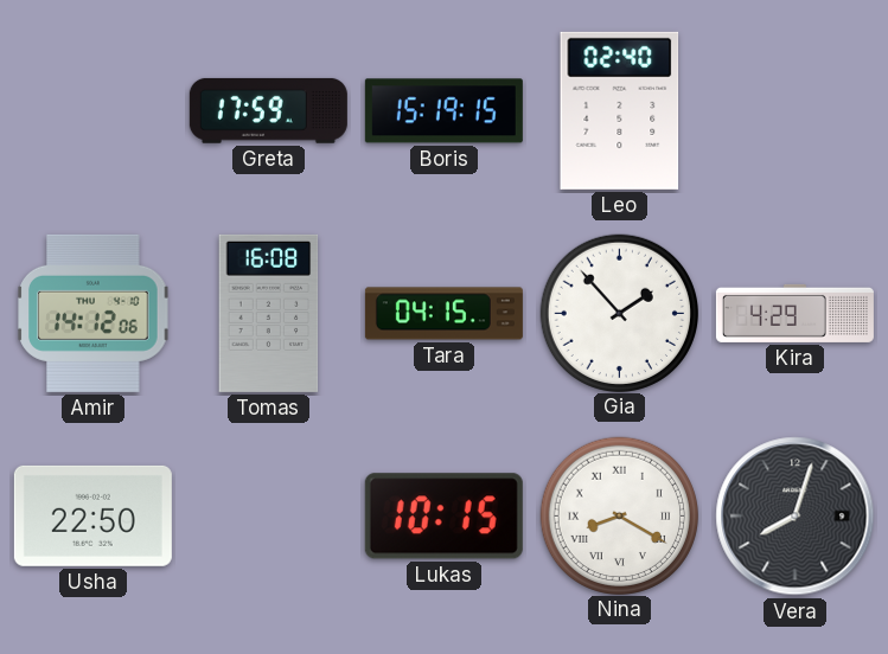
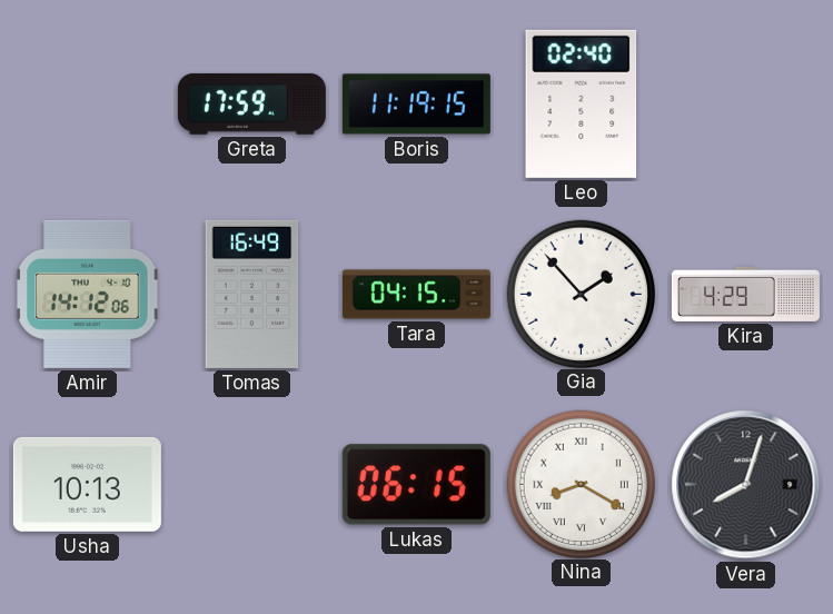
Boris: 15:19 -> 11:19 (416, 105)
Tomas: 16:08 -> 16:49 (252, 294)
Usha: 22:50 -> 10:13 (87, 484)
Lukas: 10:15 -> 06:15 (416, 485)
